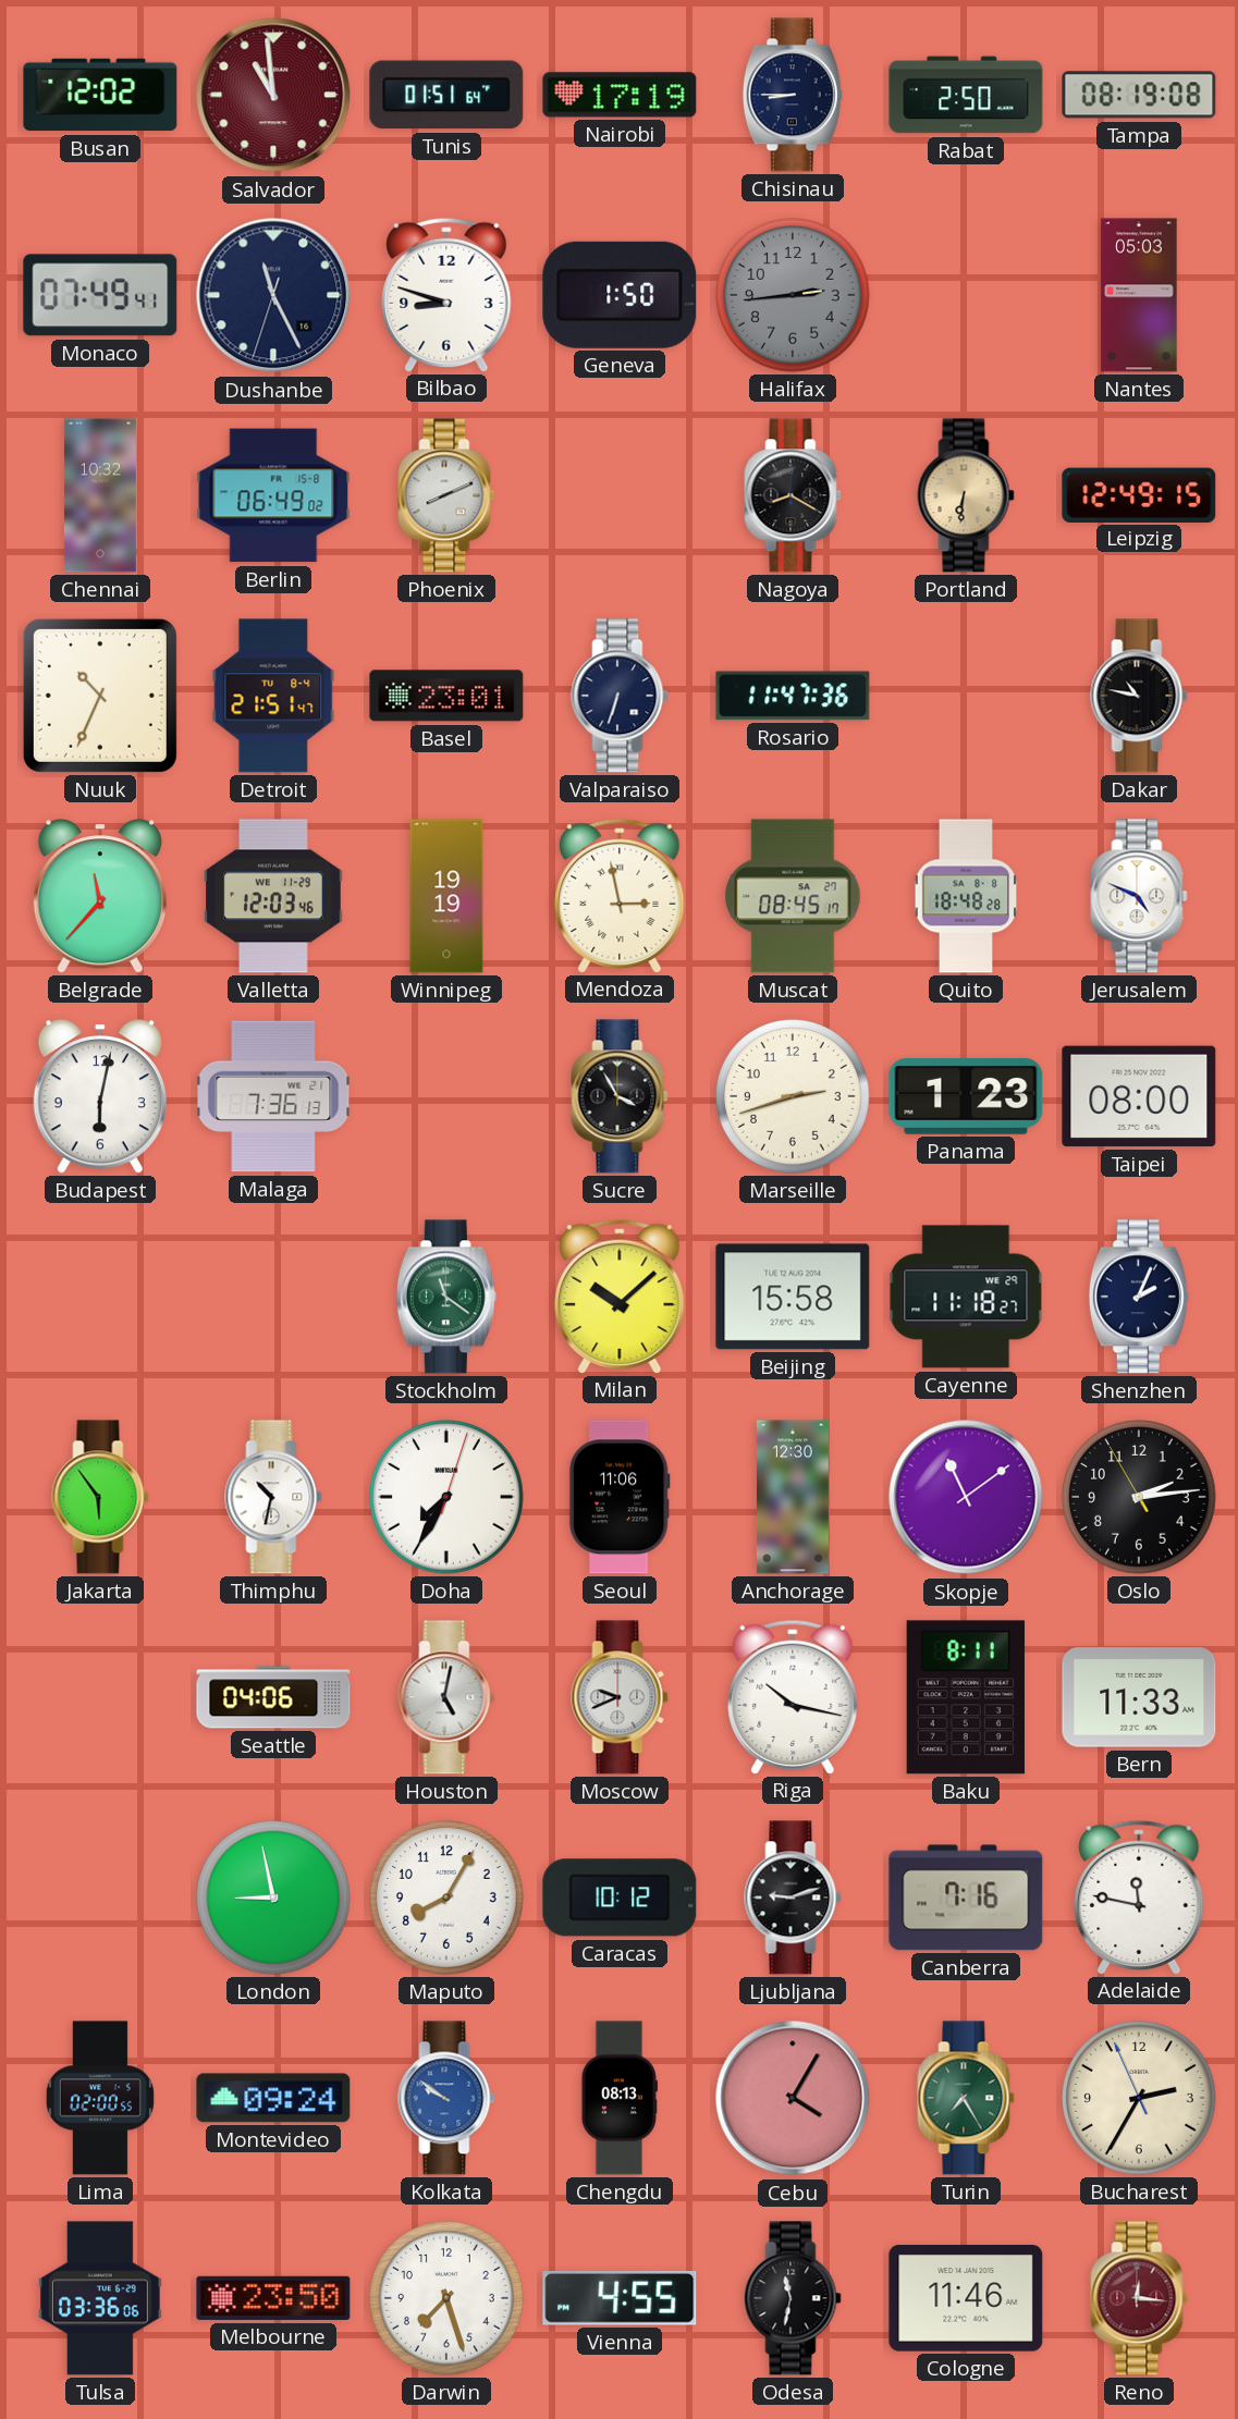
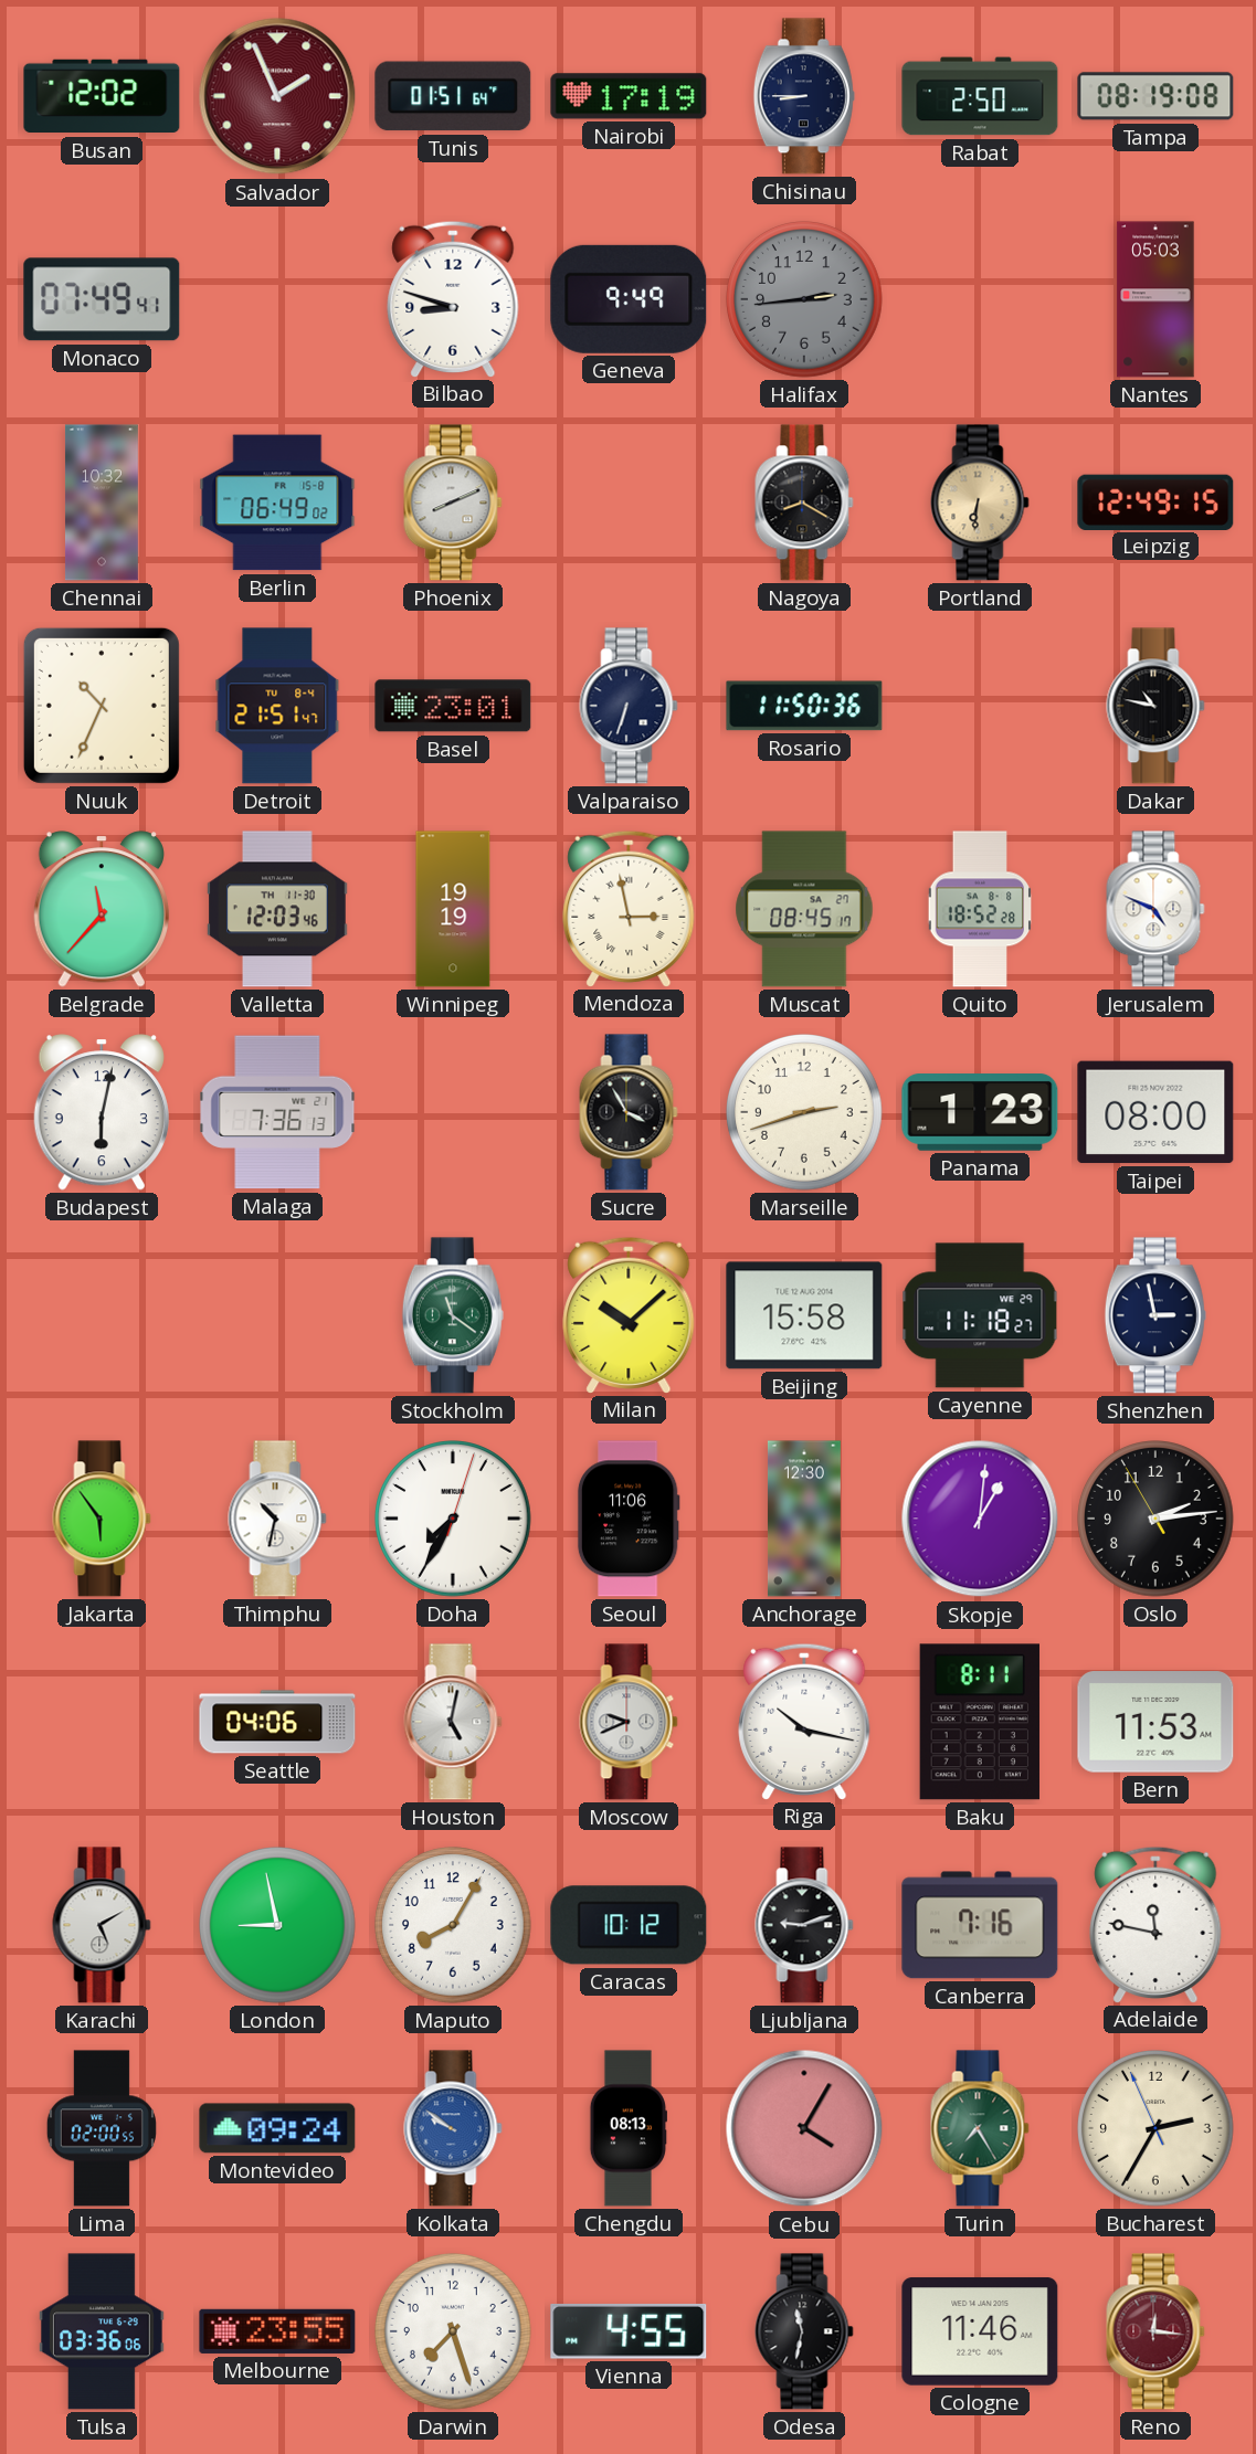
Salvador: 10:59 -> 1:56 (277, 96)
Dushanbe: 11:25 -> none (273, 295)
Geneva: 1:50 -> 9:49 (629, 299)
Rosario: 11:47 -> 11:50 (804, 706)
Valletta date: WE 11-29 -> TH 11-30 (277, 909)
Quito: 18:48 -> 18:52 (980, 909)
Shenzhen: 2:04 -> 2:58 (1155, 1315)
Skopje: 11:09 -> 1:01 (980, 1519)
Bern: 11:33 -> 11:53 (1155, 1722)
Karachi: none -> 5:10 (102, 1925)
Melbourne: 23:50 -> 23:55 (277, 2331)
